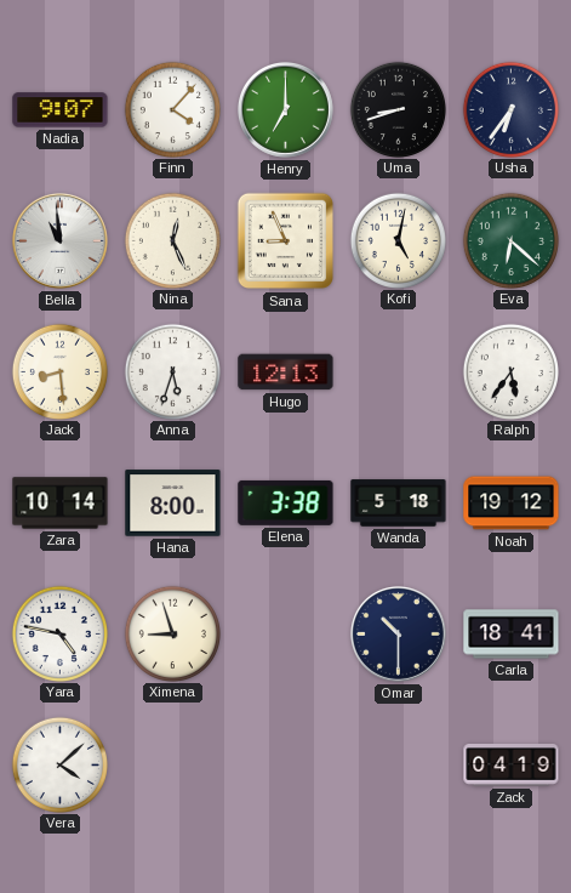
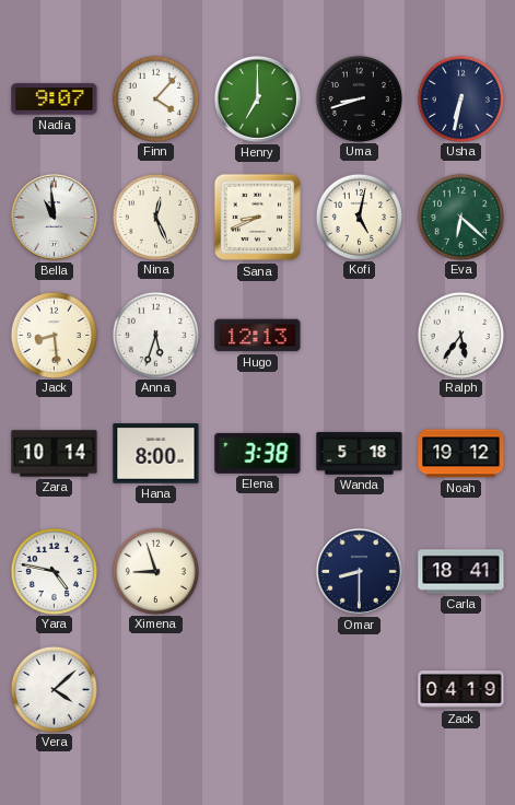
Usha: 6:36 -> 6:32 (460, 98)
Sana: 8:56 -> 8:41 (258, 218)
Omar: 10:30 -> 8:30 (359, 571)
